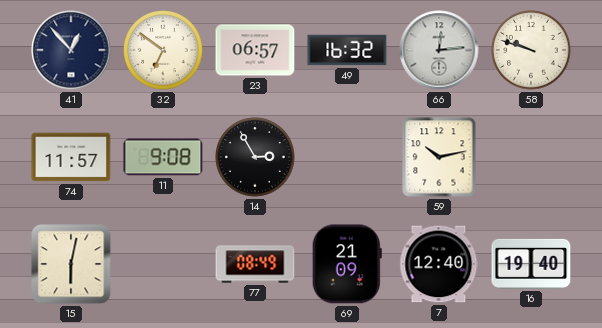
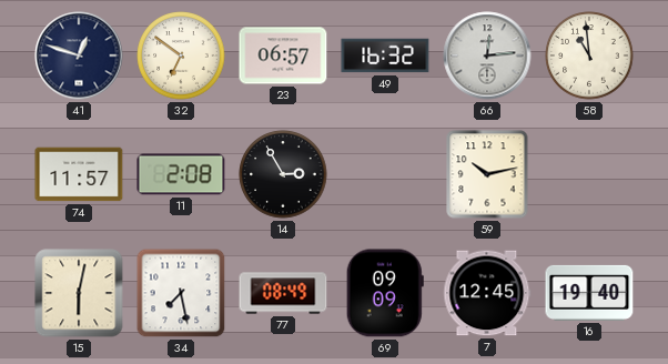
41: 12:53 -> 12:48 (79, 55)
58: 9:48 -> 10:59 (589, 55)
11: 9:08 -> 2:08 (181, 174)
34: none -> 7:28 (181, 293)
69: 21:09 -> 09:09 (385, 293)
7: 12:40 -> 12:45 (487, 293)
